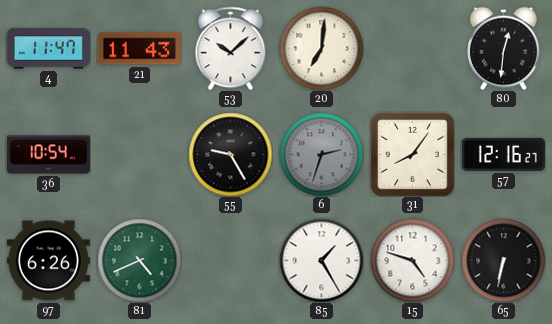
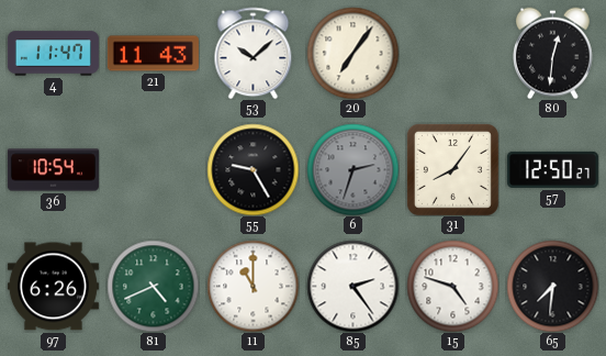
20: 7:01 -> 7:06 (352, 53)
57: 12:16 -> 12:50 (552, 169)
11: none -> 11:00 (252, 286)
85: 1:25 -> 2:24 (352, 286)
65: 6:32 -> 7:31 (552, 286)
